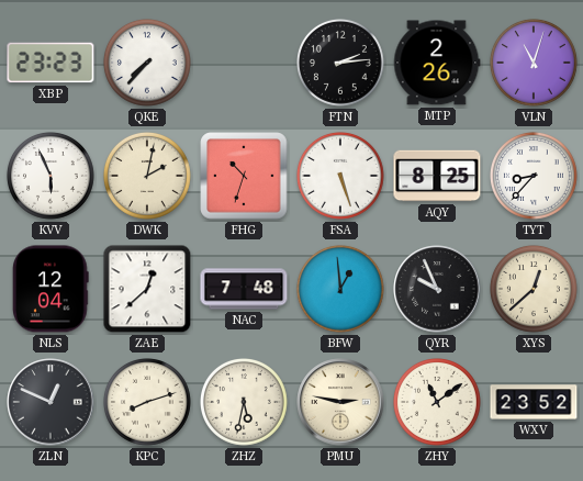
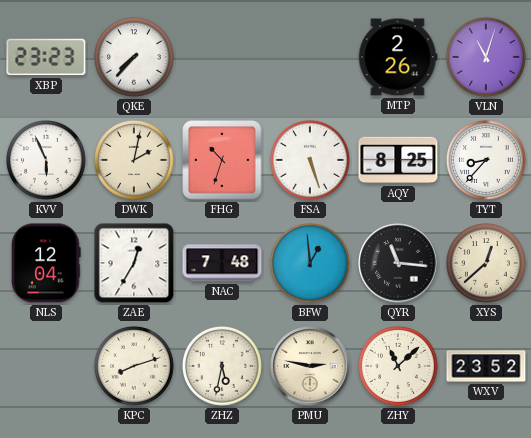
FTN: 2:14 -> none (341, 64)
ZAE: 12:38 -> 12:35 (134, 263)
QYR: 9:56 -> 11:16 (398, 263)
ZLN: 12:49 -> none (51, 402)
ZHY: 11:09 -> 11:08 (399, 367)
